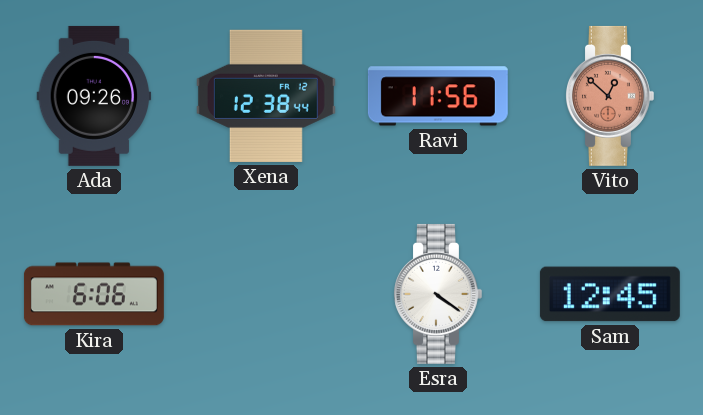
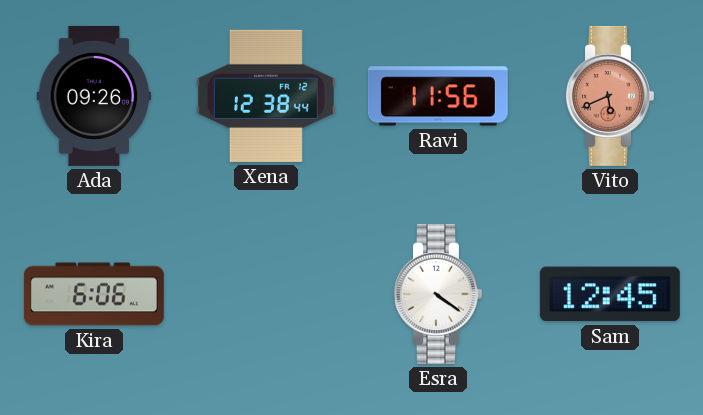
Vito: 12:52 -> 5:41 (610, 96)
